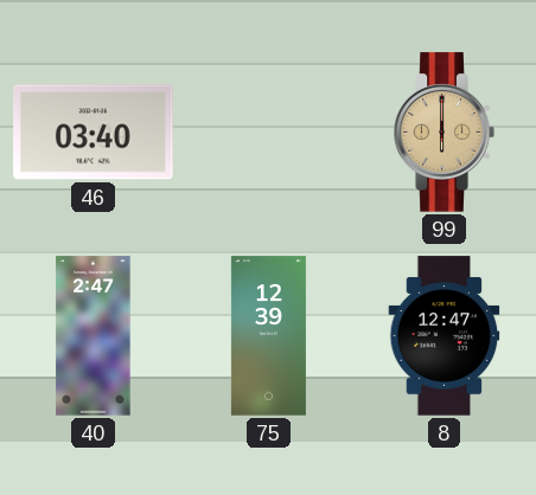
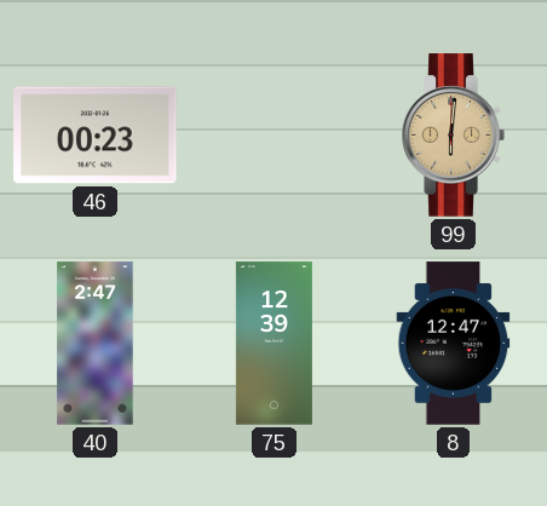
46: 03:40 -> 00:23 (96, 136)
99: 6:00 -> 6:01 (453, 136)
